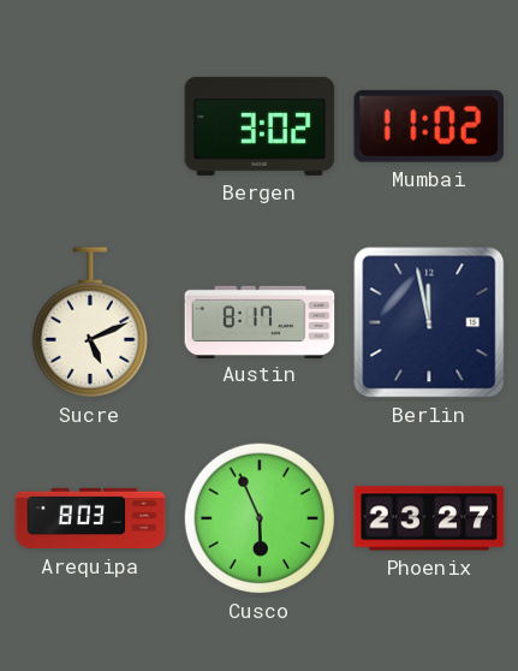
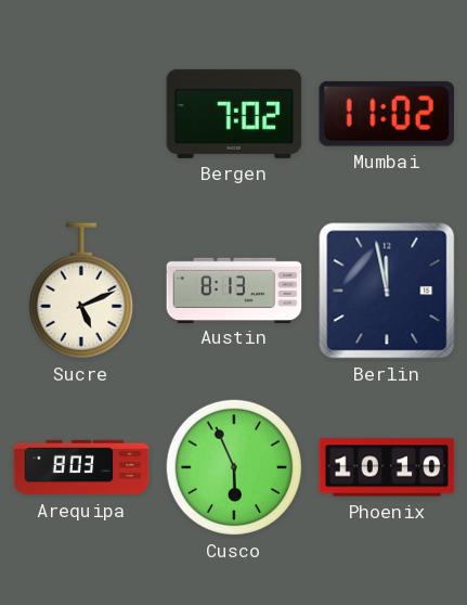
Bergen: 3:02 -> 7:02 (234, 114)
Austin: 8:17 -> 8:13 (234, 289)
Phoenix: 23:27 -> 10:10 (387, 467)
